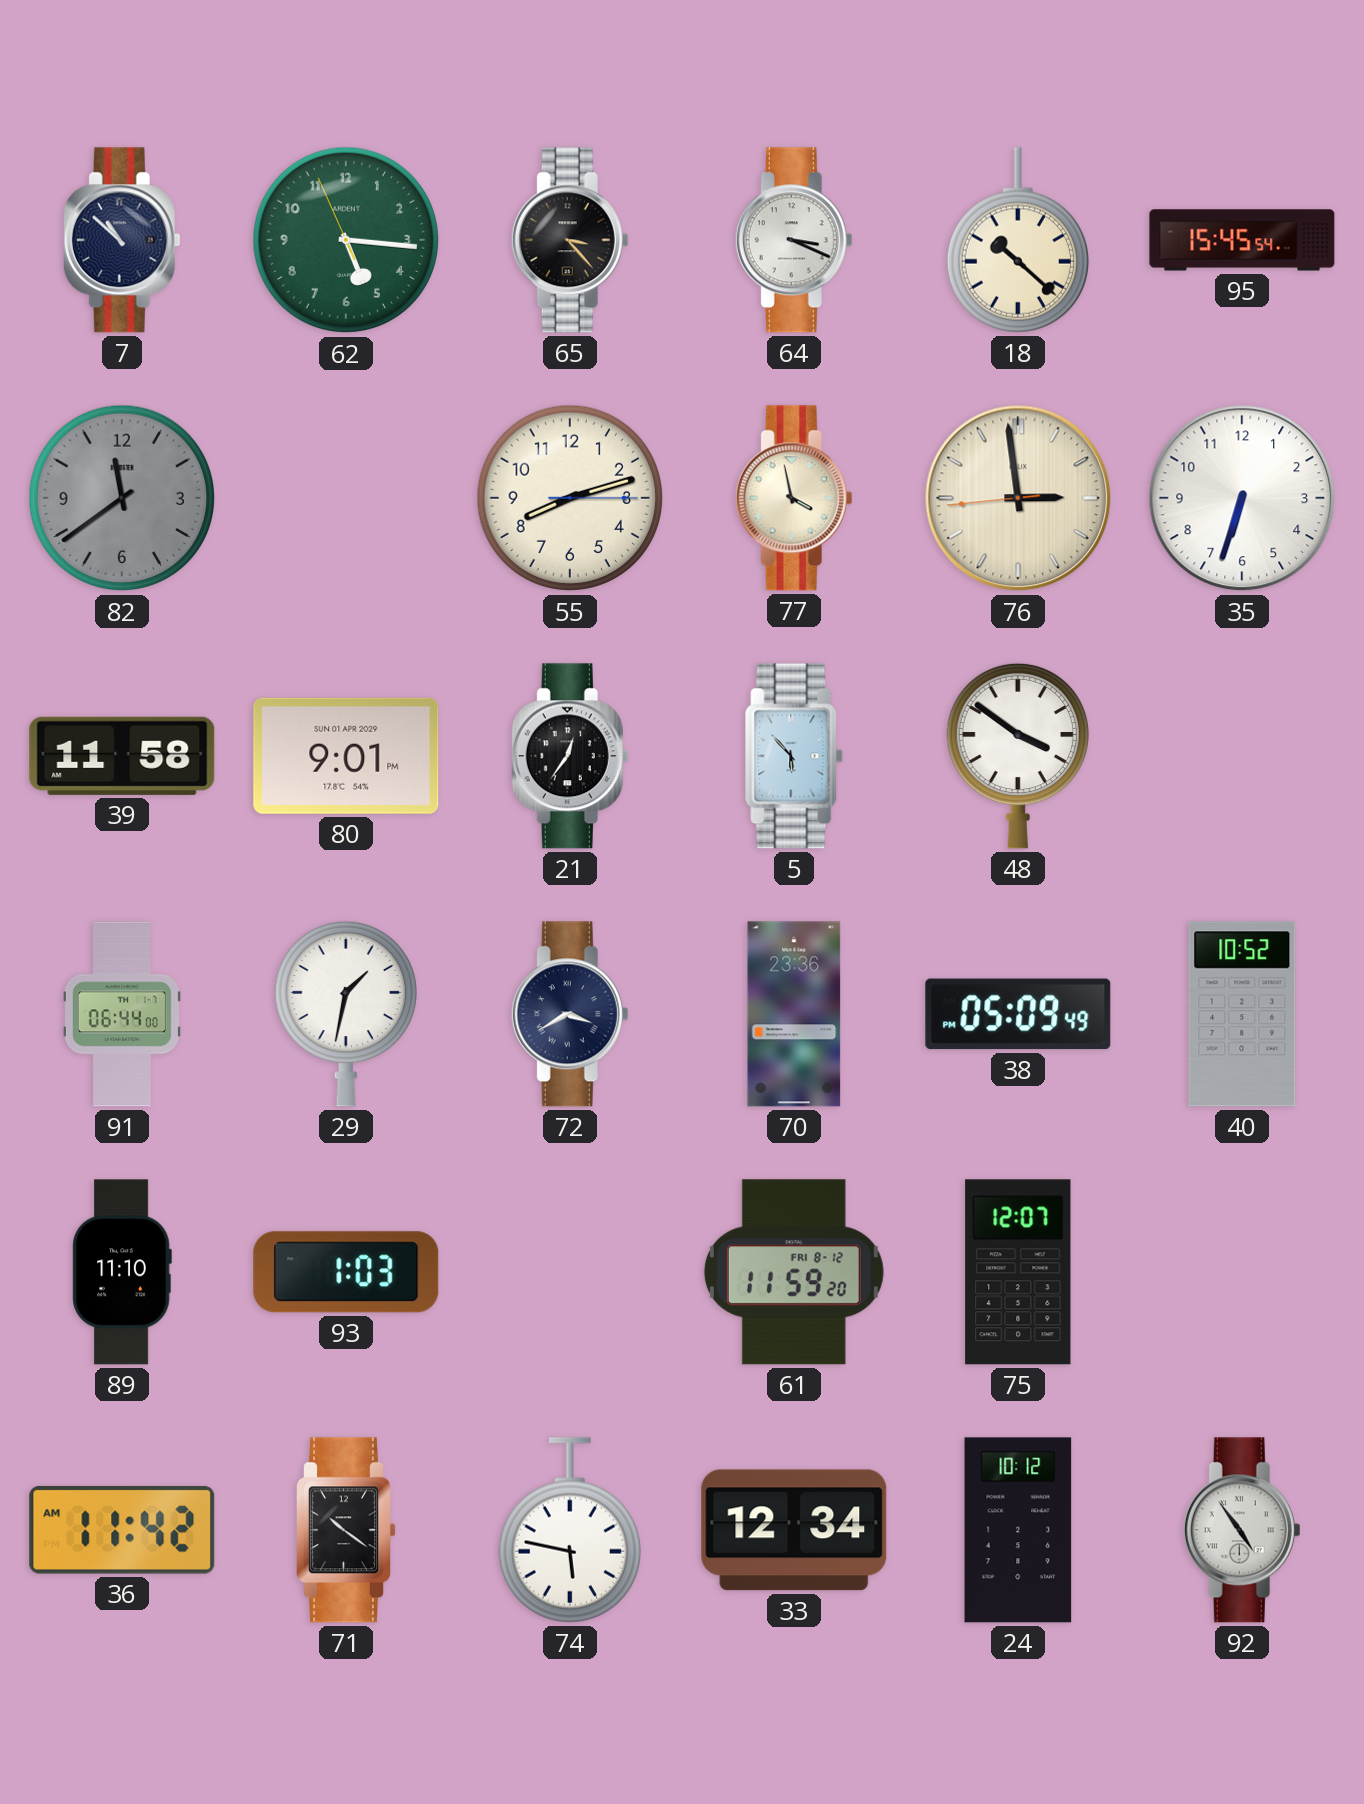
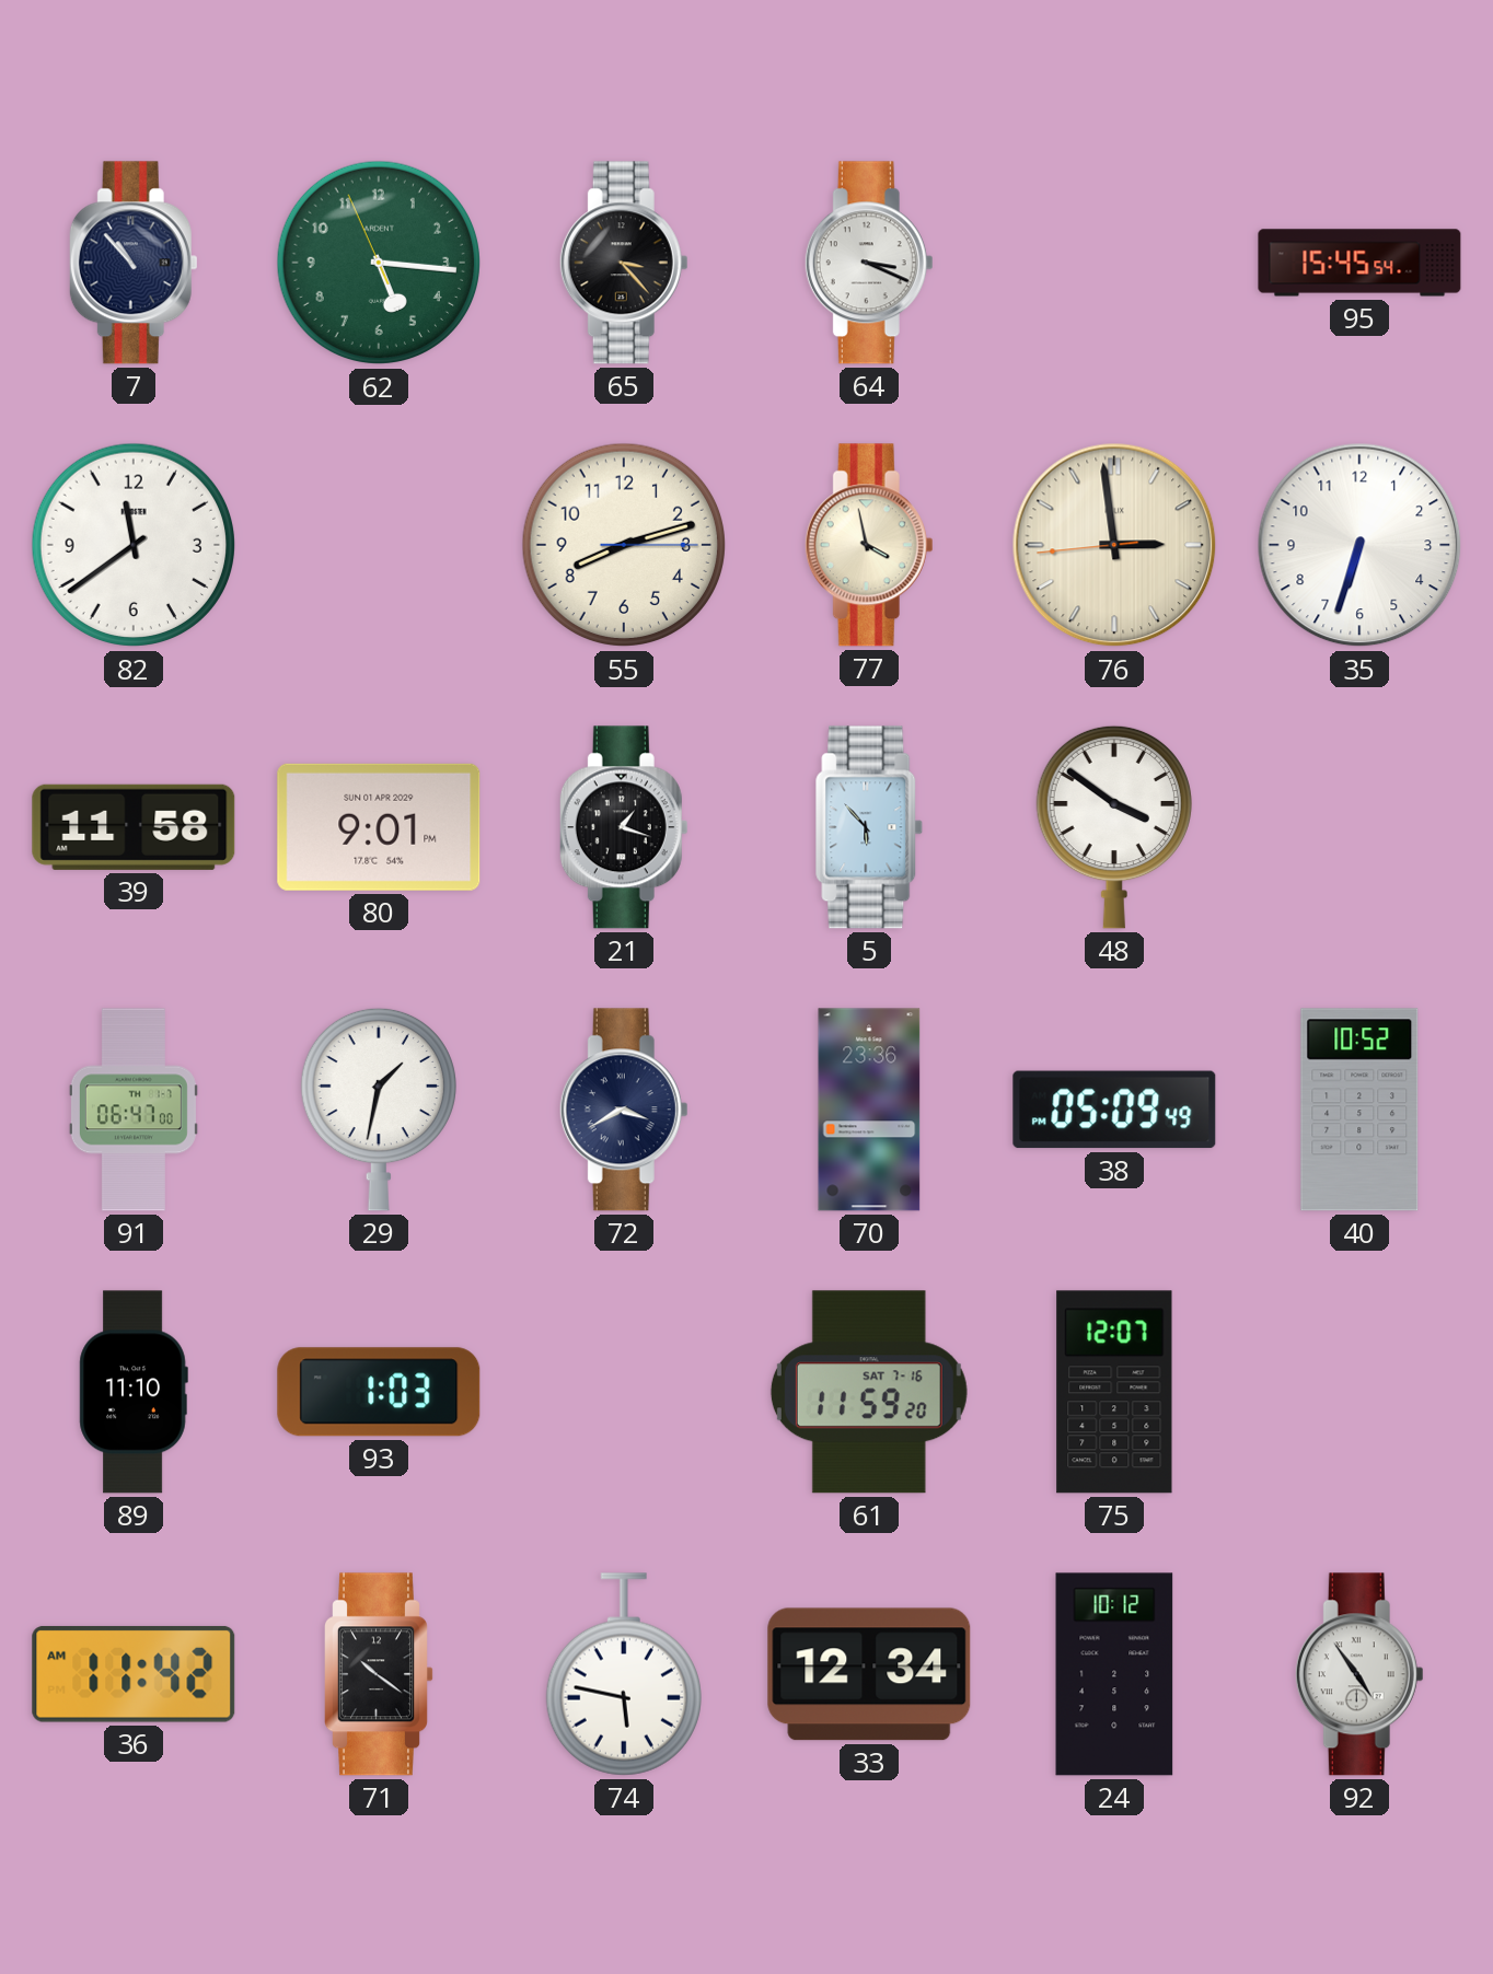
7: 10:52 -> 10:53 (134, 263)
18: 10:22 -> none (1018, 240)
82 dial: grey -> white (134, 545)
21: 12:36 -> 1:18 (624, 827)
91: 06:44 -> 06:47 (134, 1110)
61 date: FRI 8-12 -> SAT 7-16 (869, 1392)
